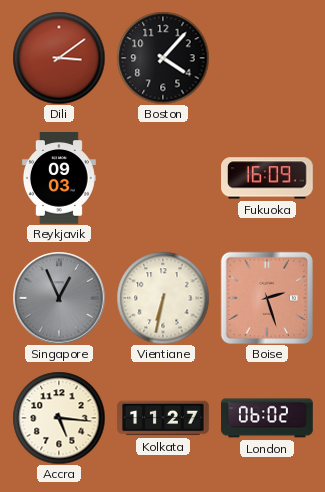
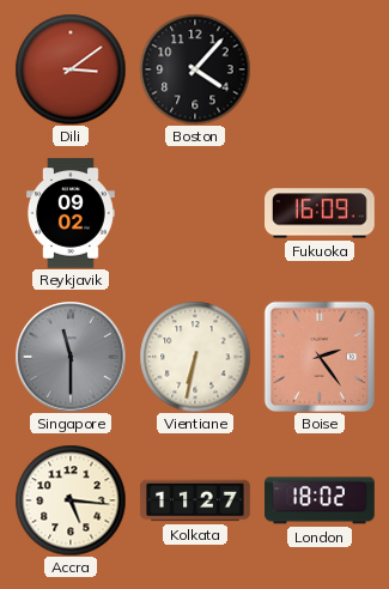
Reykjavik: 09:03 -> 09:02 (71, 213)
Singapore: 12:56 -> 11:30 (71, 357)
Boise: 2:27 -> 2:24 (320, 357)
London: 06:02 -> 18:02 (320, 500)
